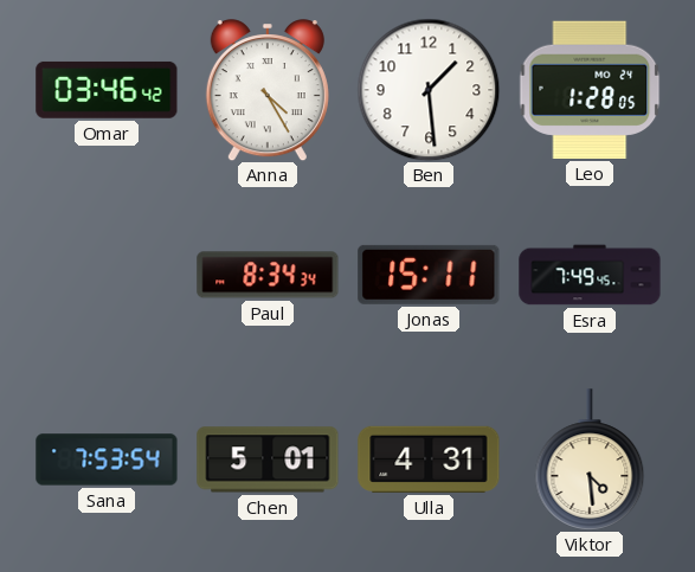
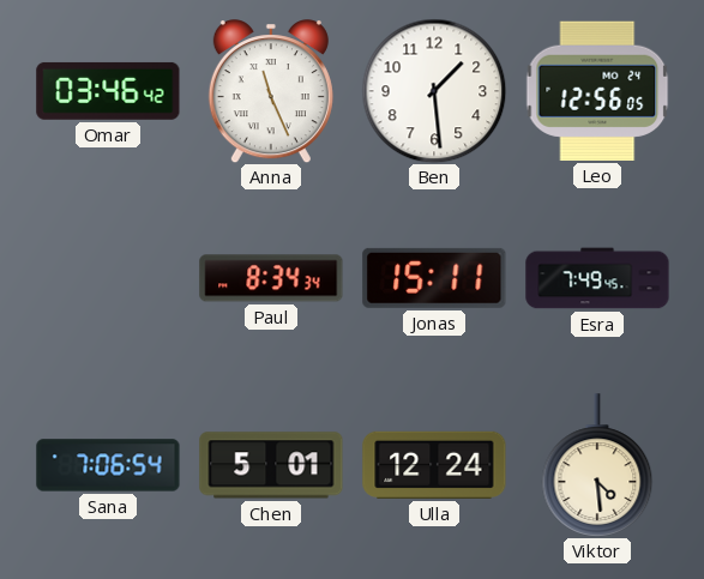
Anna: 4:25 -> 11:26 (271, 91)
Leo: 1:28 -> 12:56 (597, 91)
Sana: 7:53 -> 7:06 (108, 465)
Ulla: 4:31 -> 12:24 (434, 465)
